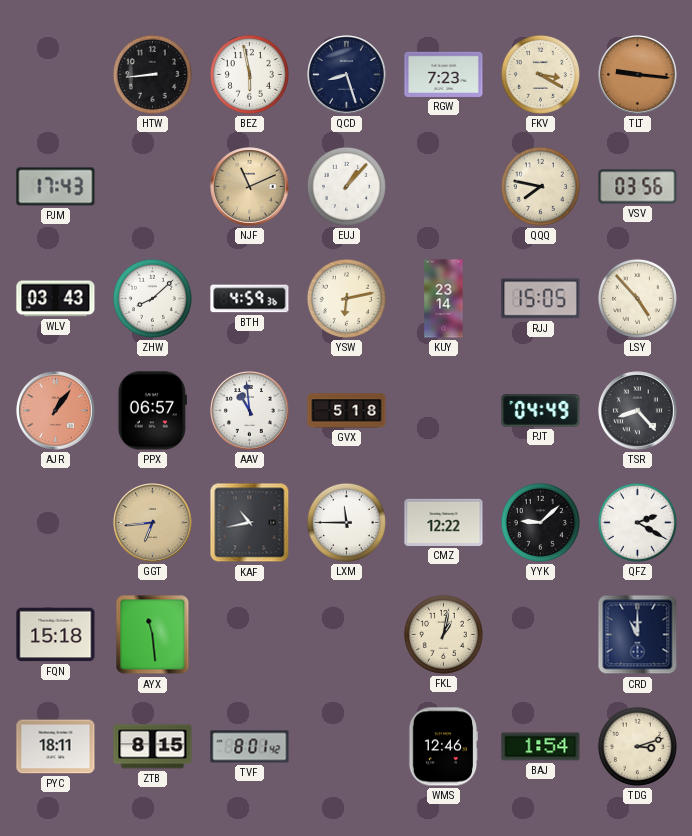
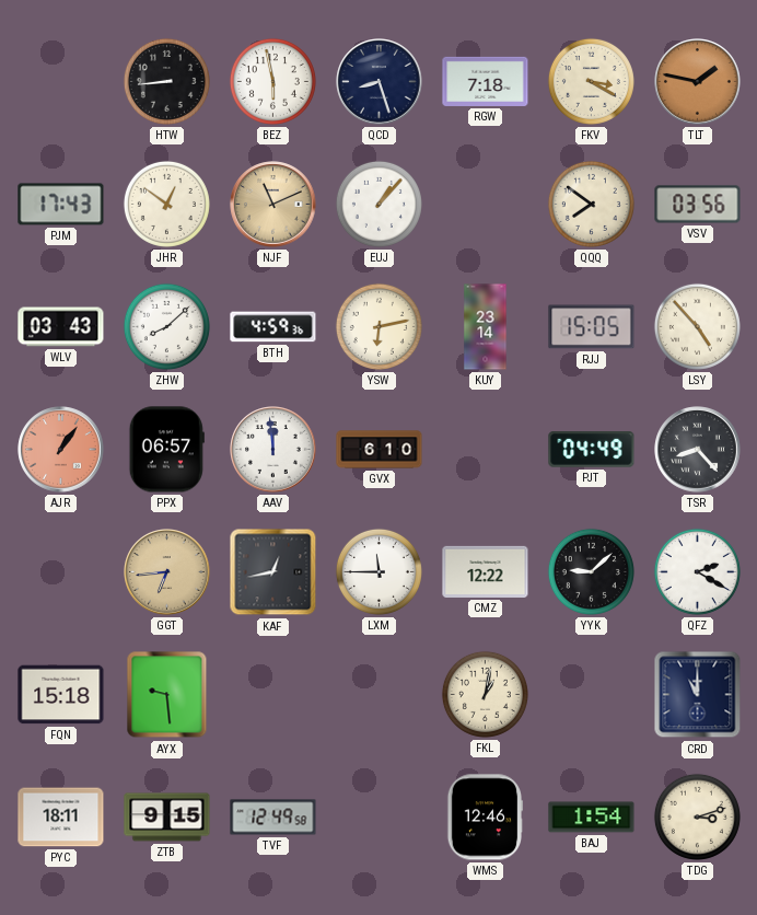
RGW: 7:23 -> 7:18 (486, 81)
TLT: 9:16 -> 1:47 (698, 82)
JHR: none -> 12:51 (166, 204)
QQQ: 7:47 -> 7:51 (591, 204)
AAV: 10:59 -> 11:59 (273, 450)
GVX: 5:18 -> 6:10 (380, 450)
KAF: 10:43 -> 12:43 (273, 572)
AYX: 11:29 -> 9:29 (167, 695)
ZTB: 8:15 -> 9:15 (167, 818)
TVF: 8:01 -> 12:49 (273, 818)
